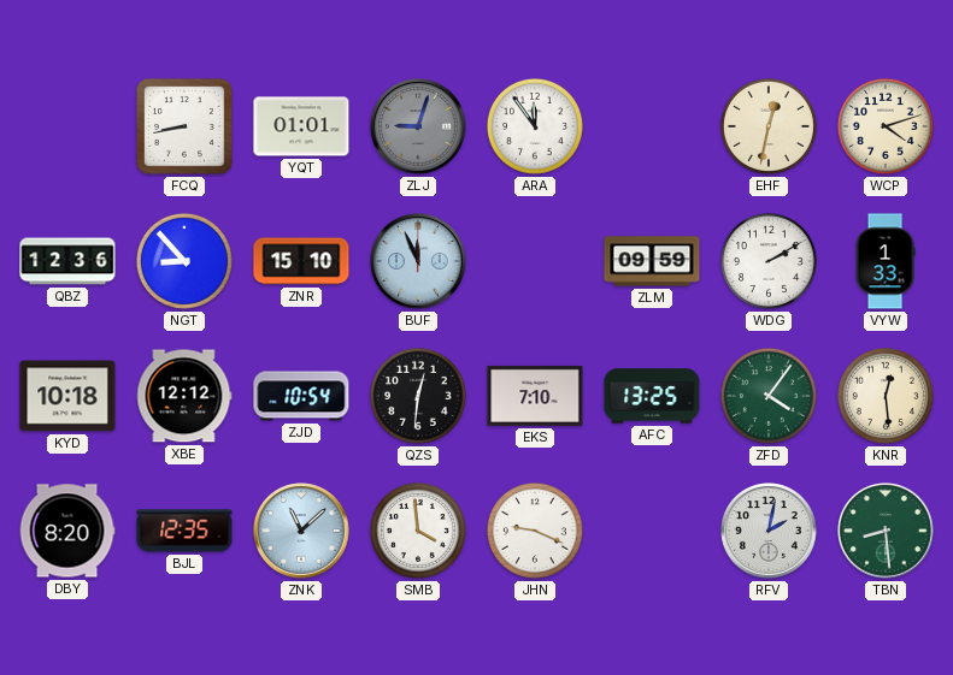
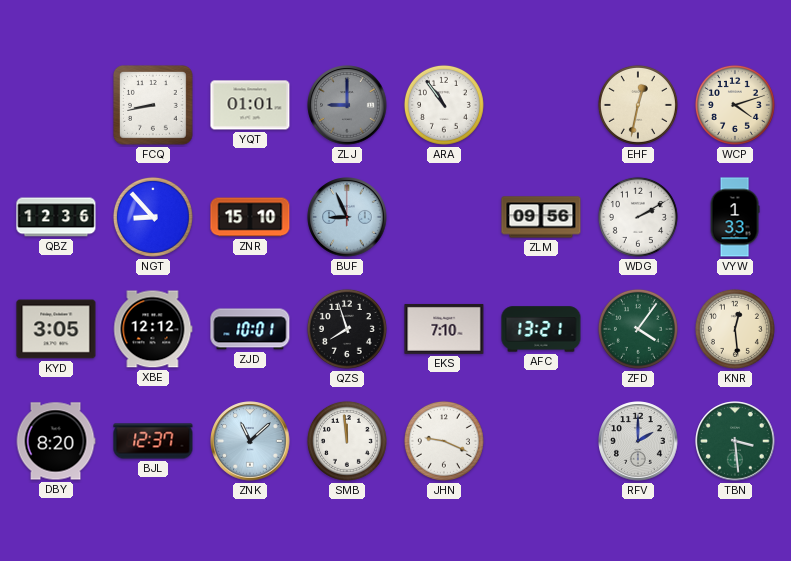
ZLJ: 9:03 -> 9:00 (347, 105)
ARA: 11:54 -> 10:54 (444, 105)
BUF: 11:56 -> 8:56 (347, 217)
ZLM: 09:59 -> 09:56 (541, 217)
KYD: 10:18 -> 3:05 (56, 329)
ZJD: 10:54 -> 10:01 (250, 329)
QZS: 12:31 -> 7:57 (347, 329)
AFC: 13:25 -> 13:21 (541, 329)
BJL: 12:35 -> 12:37 (153, 441)
SMB: 3:59 -> 11:59 (347, 441)
RFV: 2:02 -> 2:00 (638, 441)
TBN: 8:29 -> 3:29 (735, 441)
